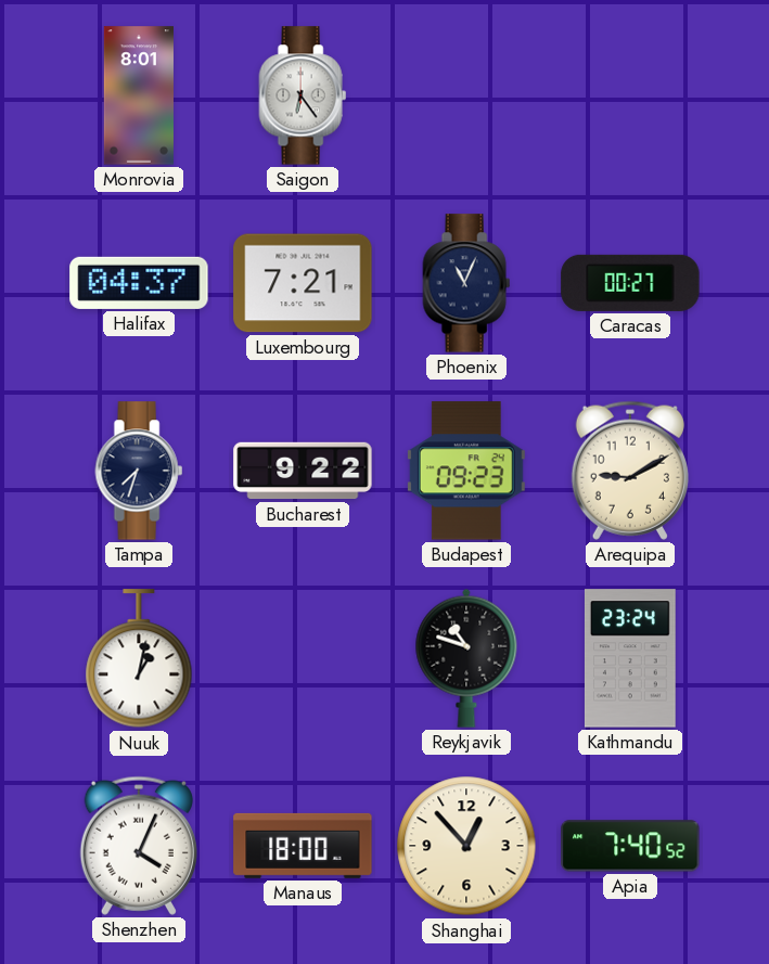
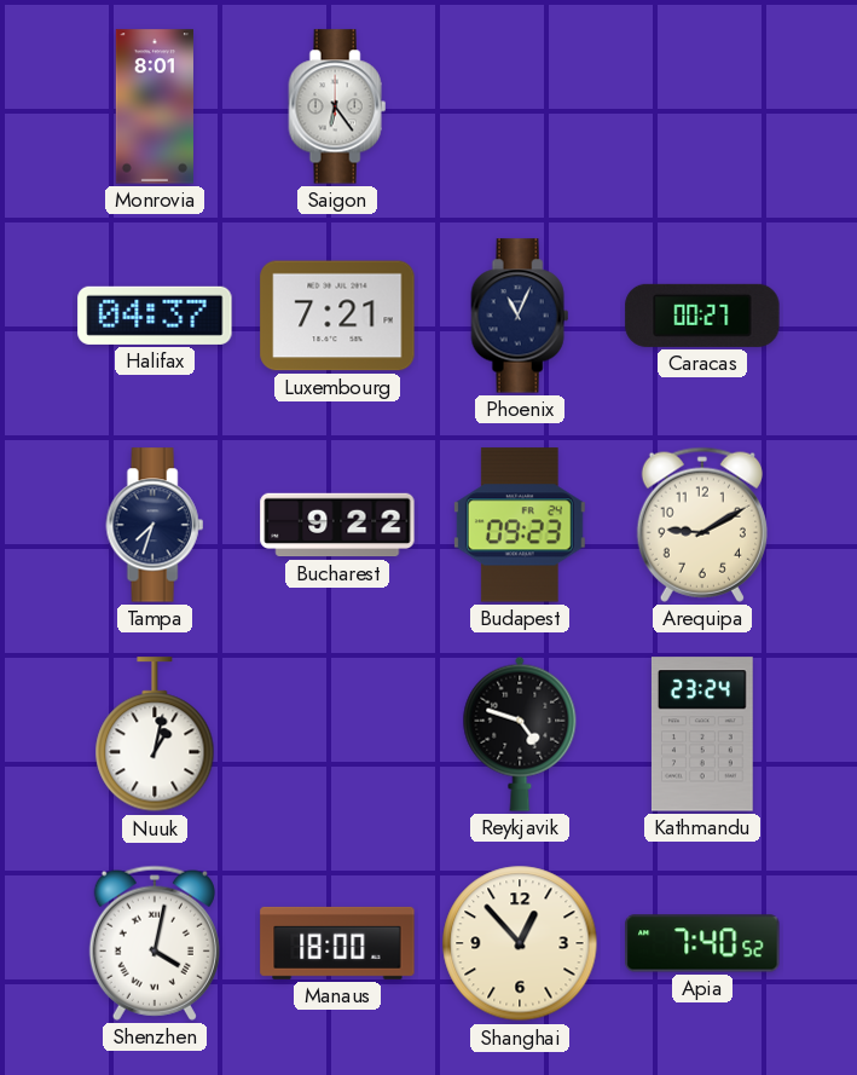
Reykjavik: 10:48 -> 4:48 (520, 734)
Shenzhen: 4:04 -> 4:02 (155, 943)
